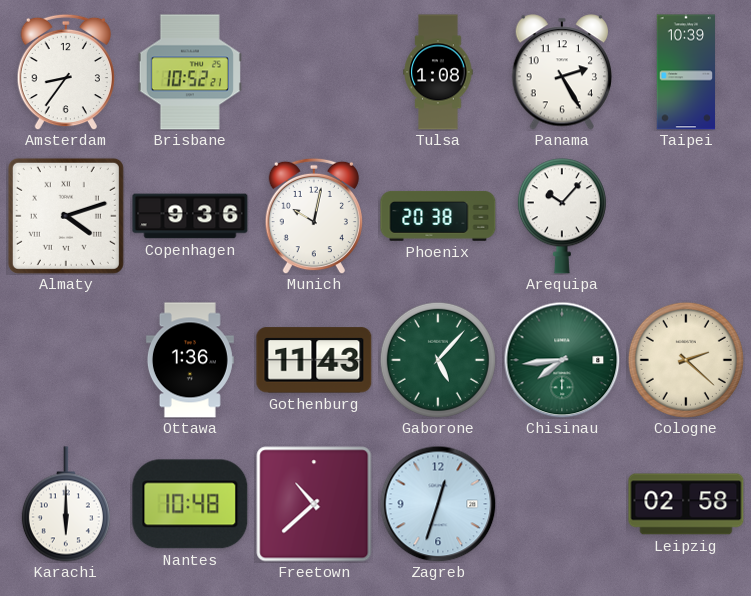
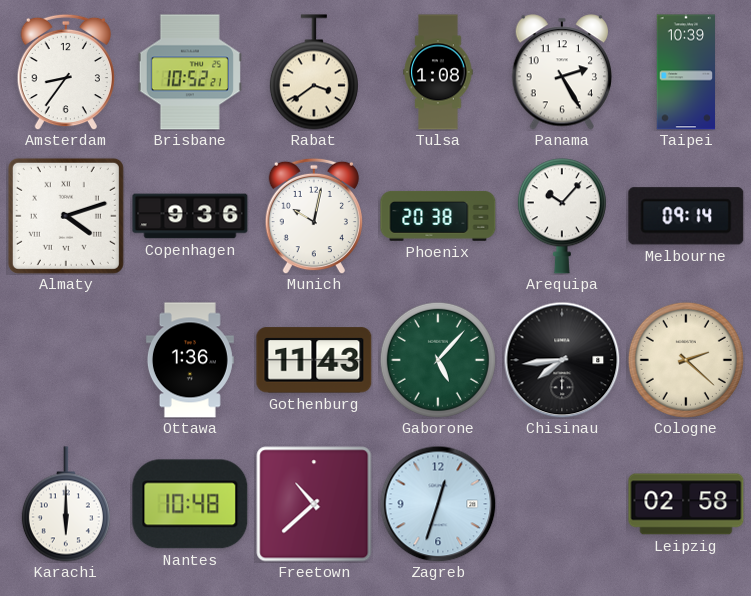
Rabat: none -> 3:39 (314, 72)
Melbourne: none -> 09:14 (686, 216)
Chisinau dial: green -> black (562, 360)
